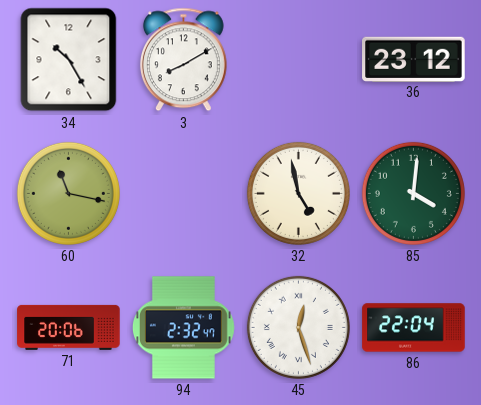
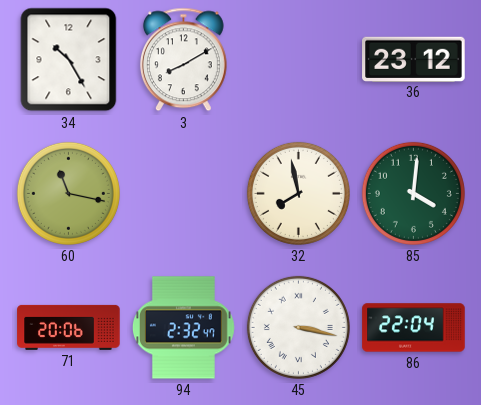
32: 4:58 -> 7:58 (298, 193)
45: 12:27 -> 3:17 (298, 327)
